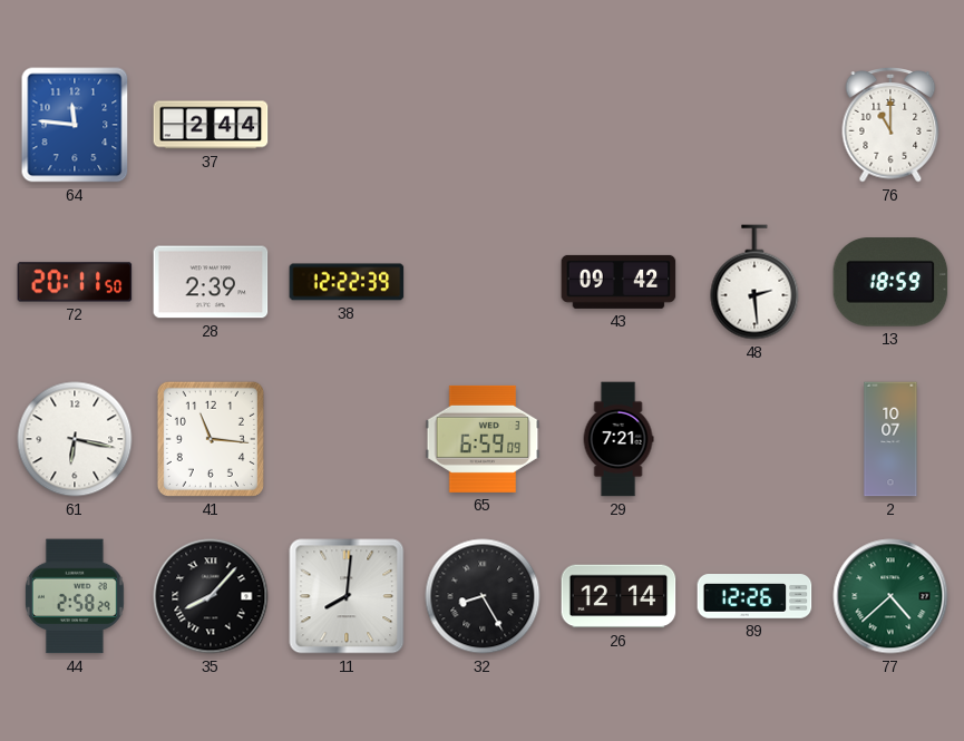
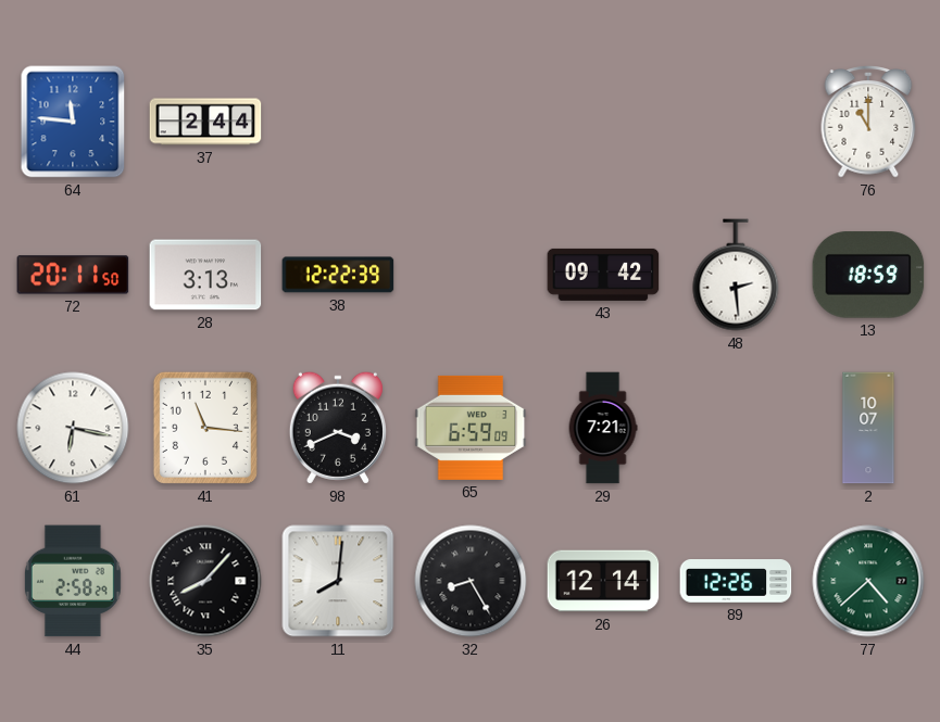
28: 2:39 -> 3:13 (205, 275)
98: none -> 3:41 (338, 428)
